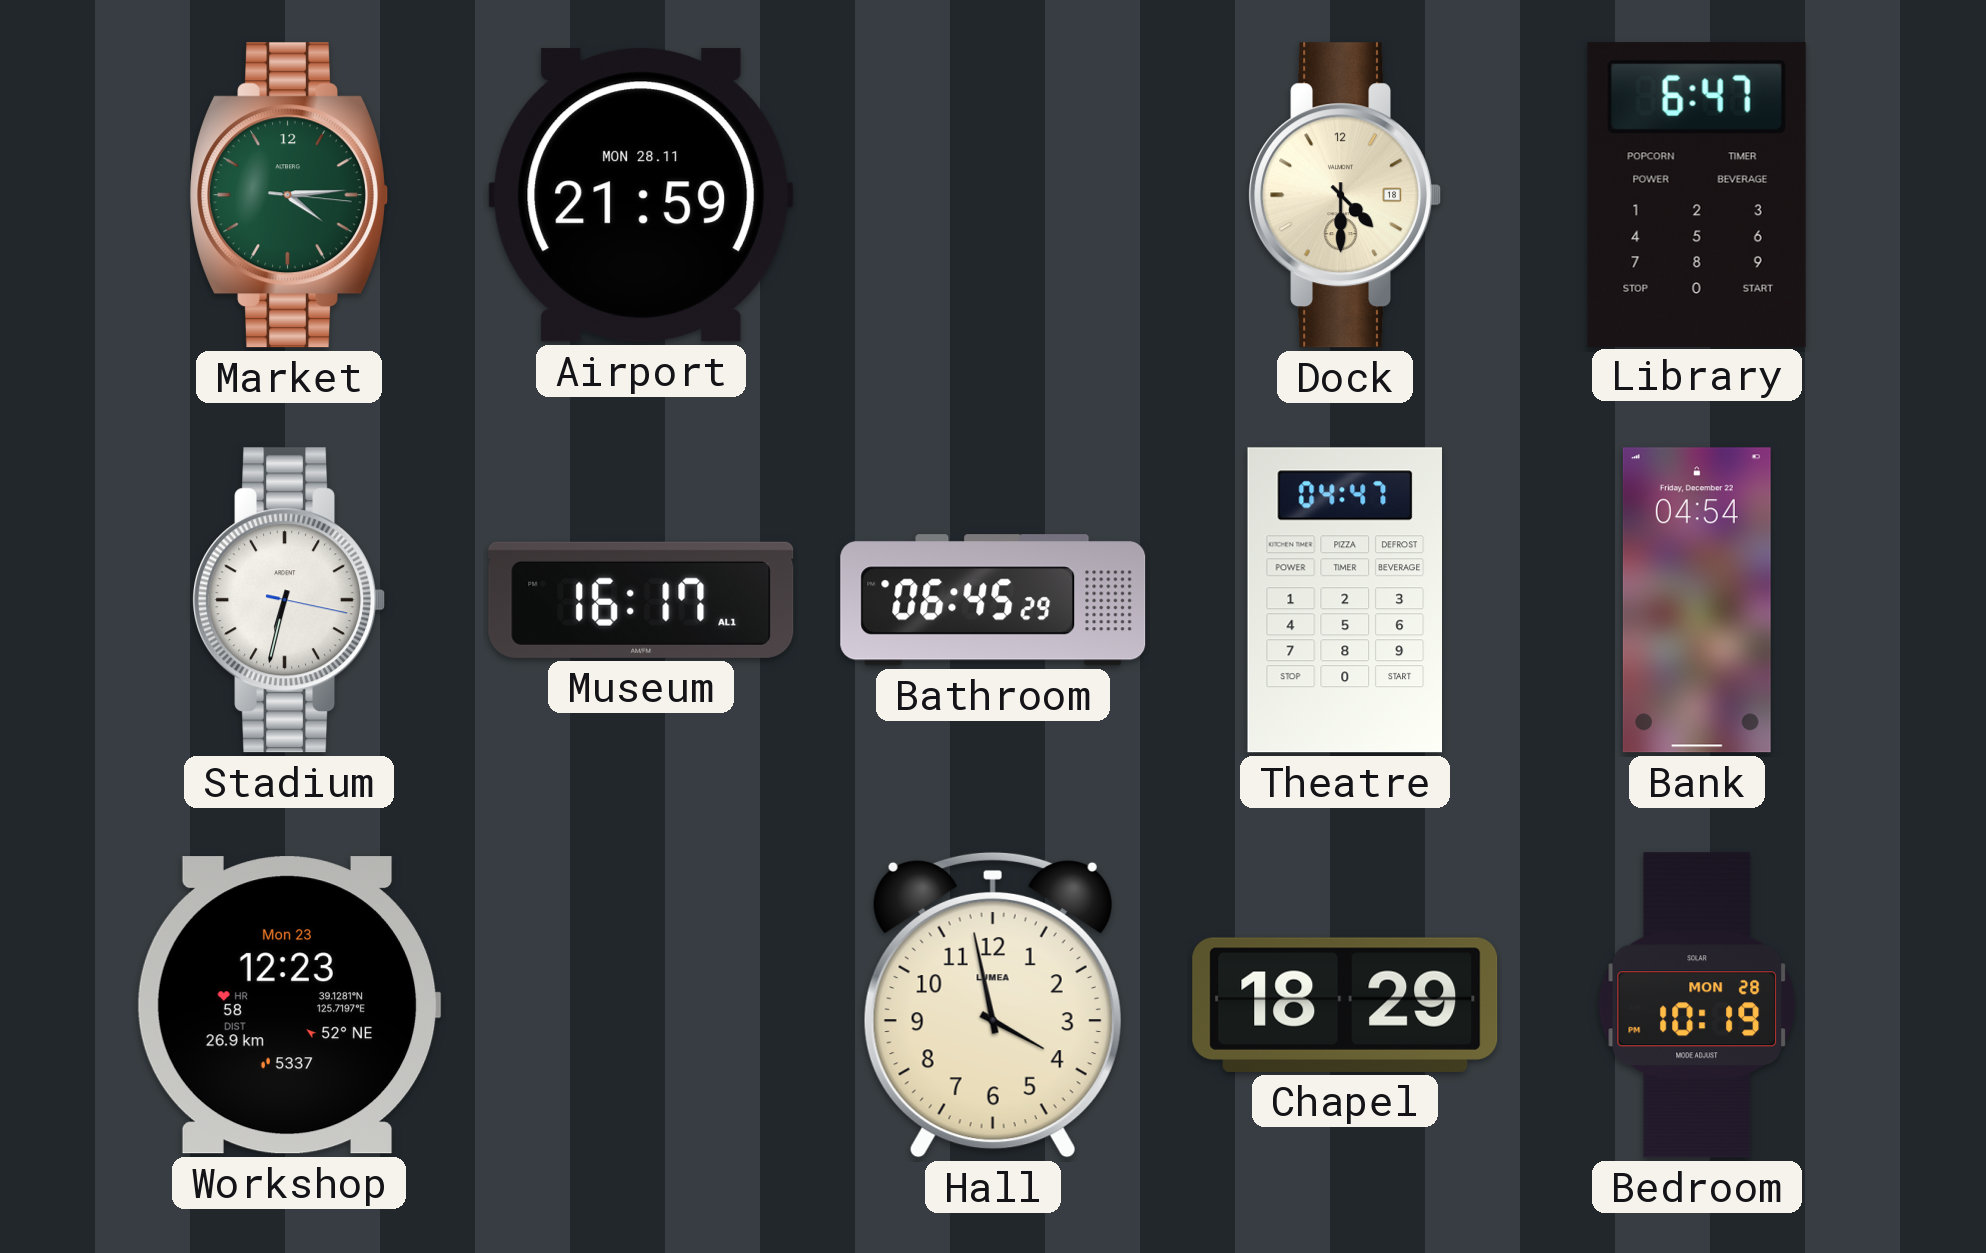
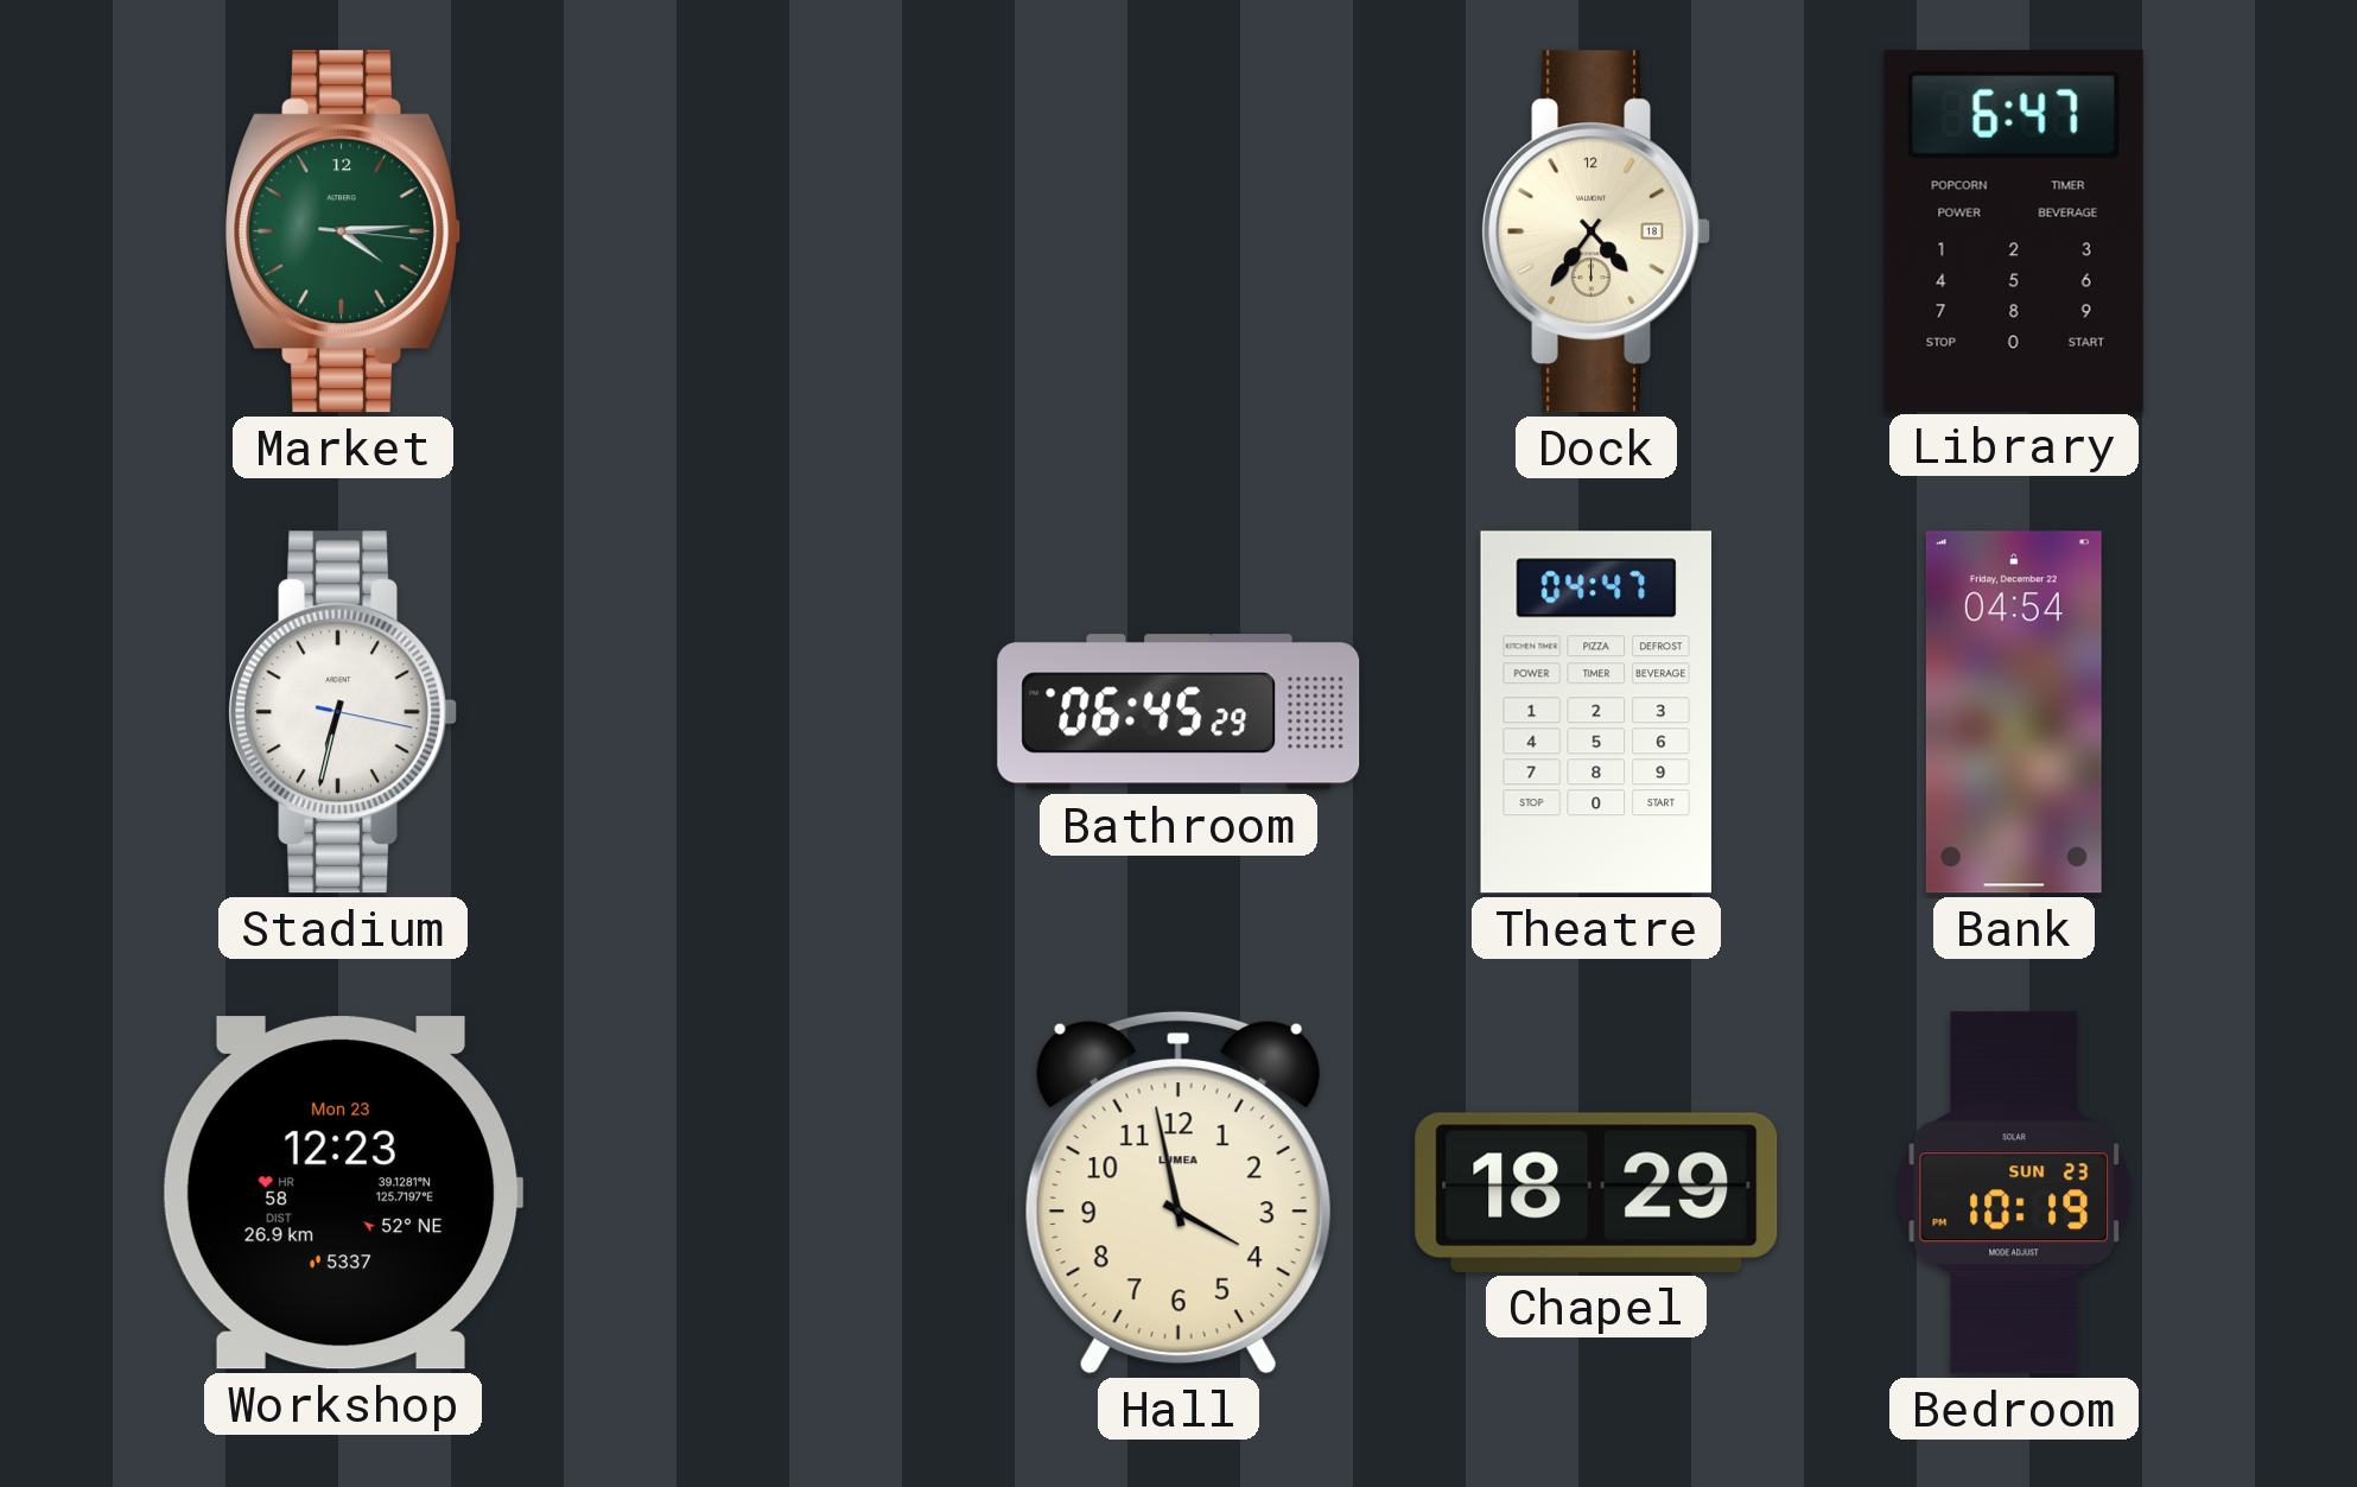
Airport: 21:59 -> none (641, 195)
Dock: 4:30 -> 4:36 (1595, 231)
Museum: 16:17 -> none (641, 600)
Bedroom date: MON 28 -> SUN 23 (2013, 1193)
